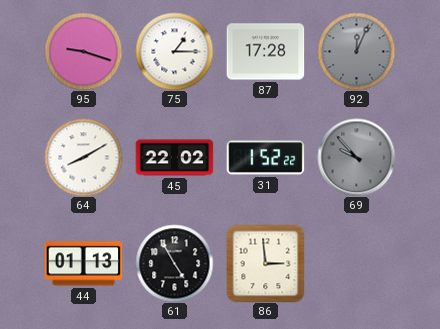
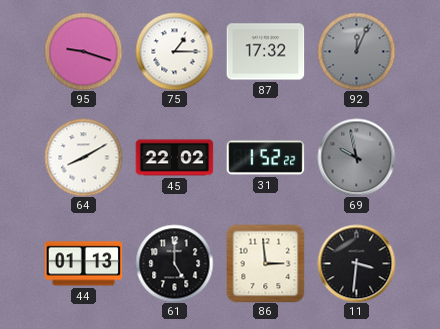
87: 17:28 -> 17:32 (265, 52)
69: 9:53 -> 9:58 (356, 157)
61: 4:55 -> 5:00 (174, 263)
11: none -> 3:31 (356, 263)
